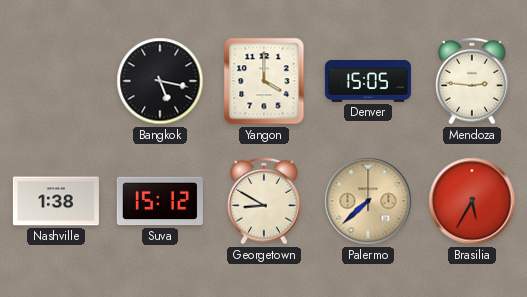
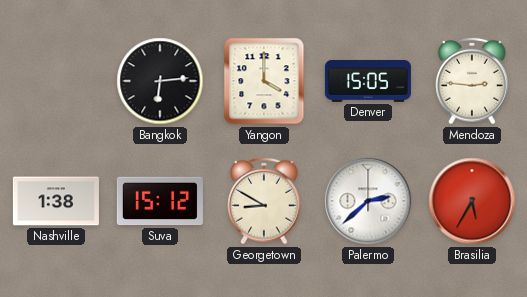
Bangkok: 5:17 -> 6:14 (160, 81)
Palermo: 7:38 -> 2:38 (368, 201)
Palermo dial: champagne -> white (368, 201)
